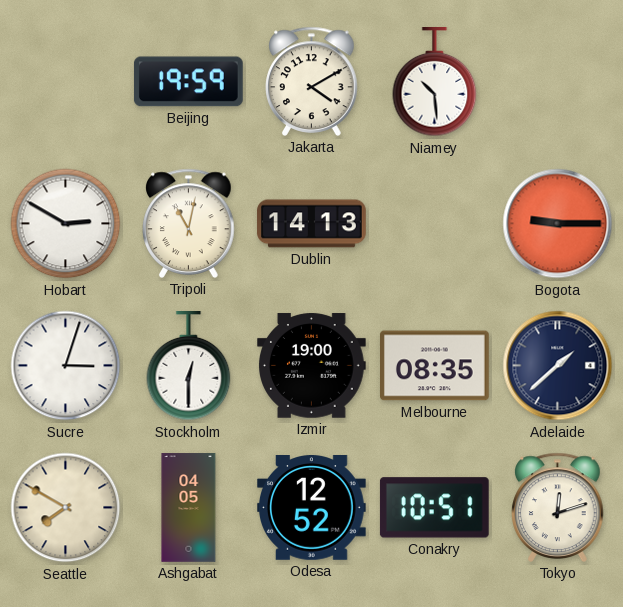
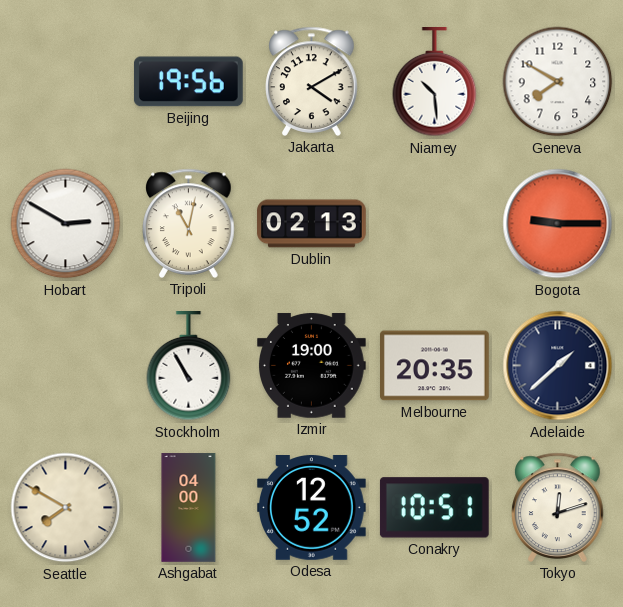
Beijing: 19:59 -> 19:56 (188, 82)
Geneva: none -> 7:50 (558, 82)
Dublin: 14:13 -> 02:13 (312, 224)
Sucre: 3:03 -> none (66, 366)
Stockholm: 12:30 -> 10:55 (189, 367)
Melbourne: 08:35 -> 20:35 (435, 366)
Ashgabat: 04:05 -> 04:00 (189, 508)
